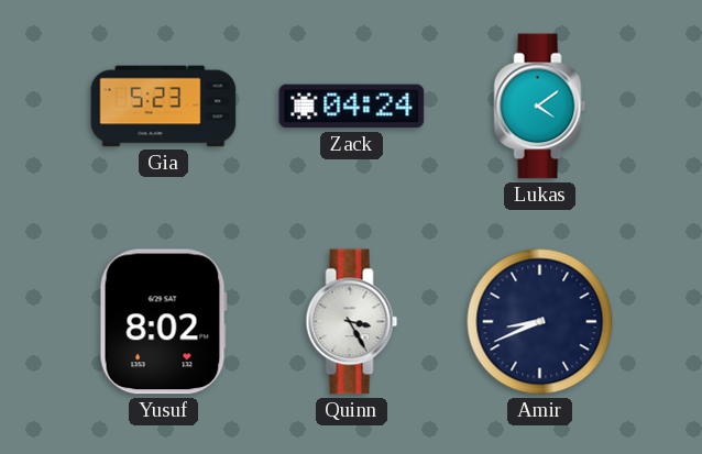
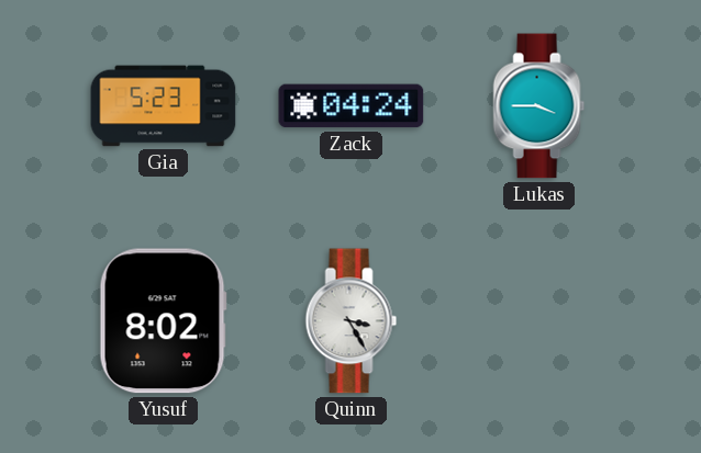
Lukas: 4:09 -> 3:45 (539, 106)
Amir: 8:41 -> none (540, 322)
